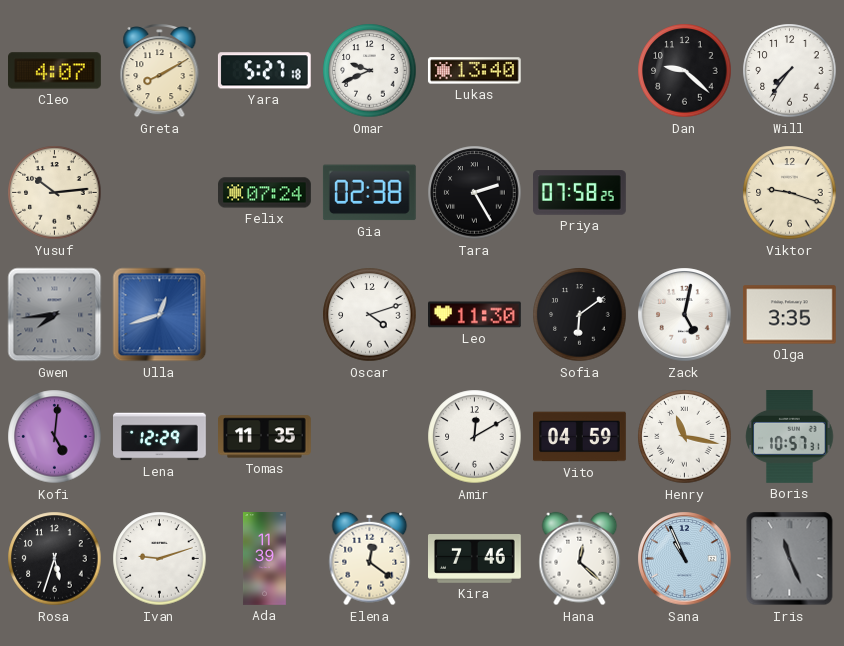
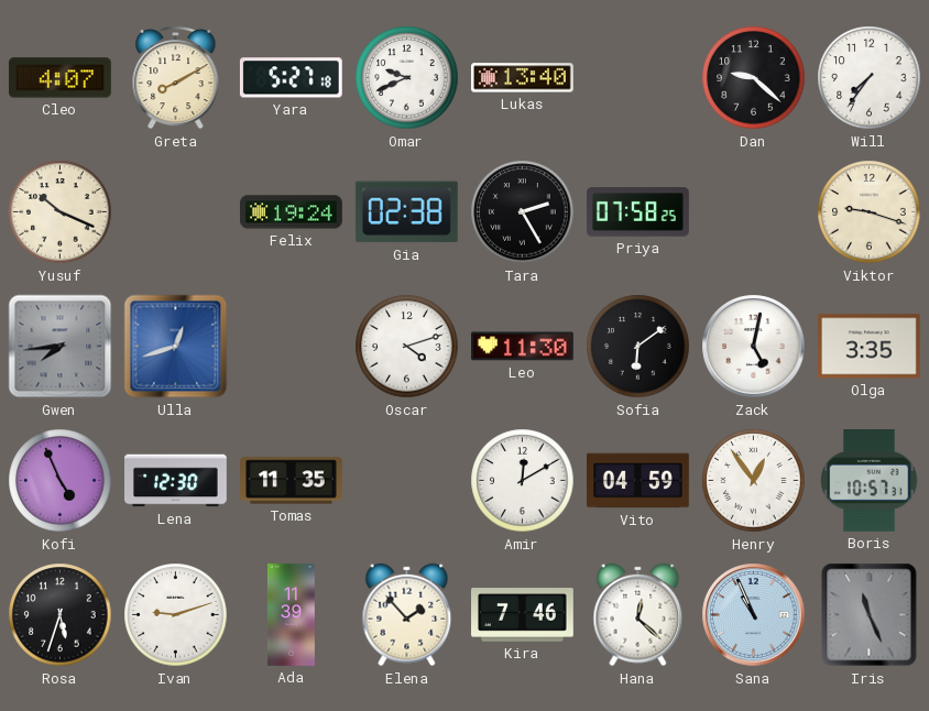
Yusuf: 10:14 -> 10:19 (61, 212)
Felix: 07:24 -> 19:24 (292, 212)
Kofi: 5:01 -> 4:56 (61, 481)
Lena: 12:29 -> 12:30 (176, 481)
Henry: 11:17 -> 12:54 (754, 481)
Elena: 12:21 -> 1:53 (407, 615)
